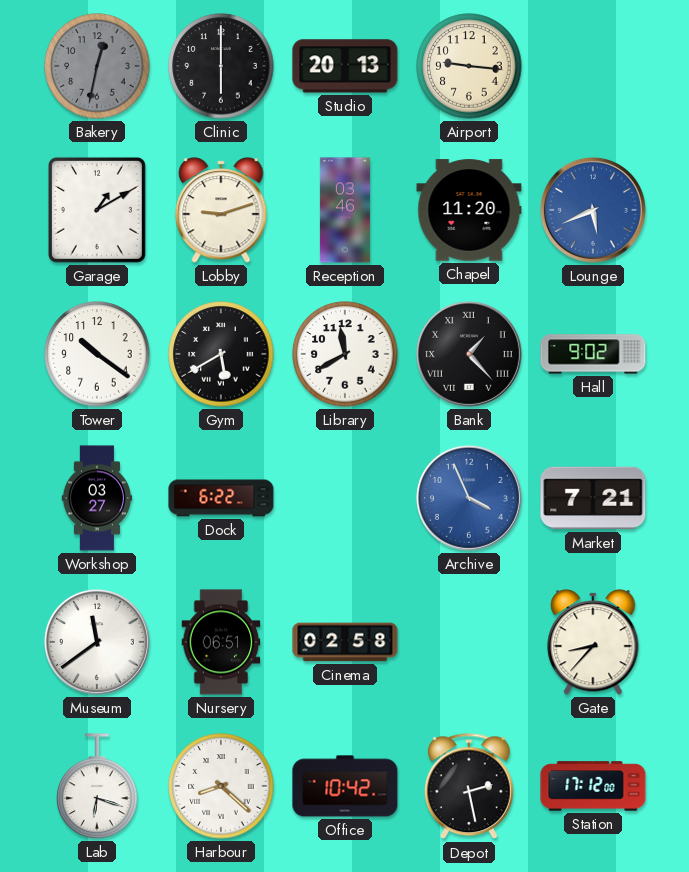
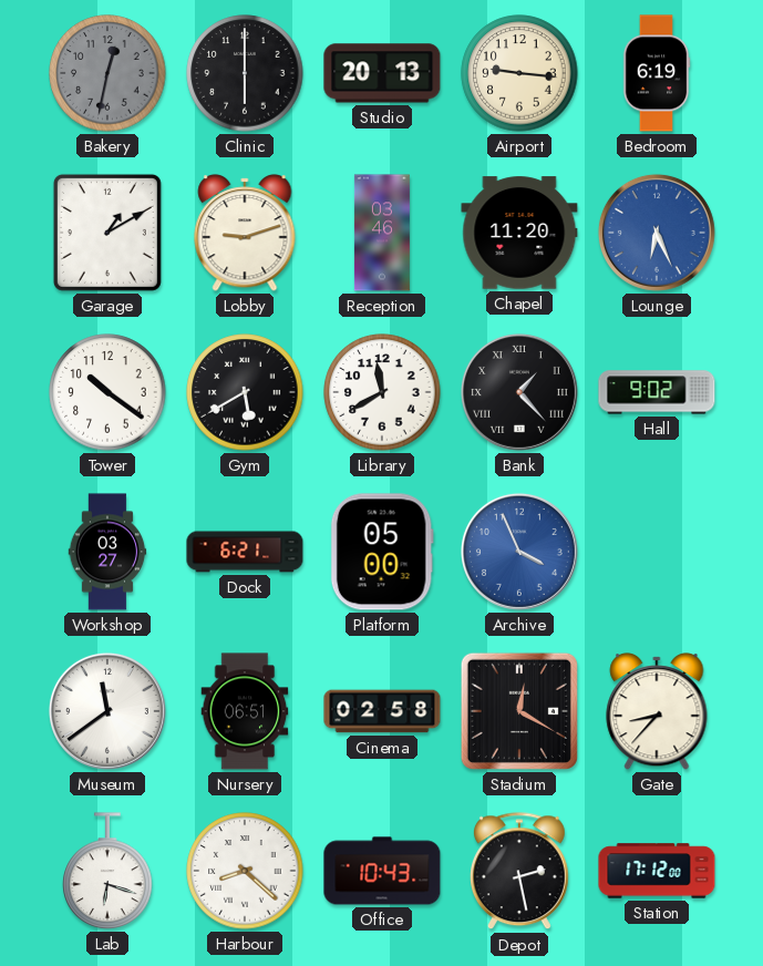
Bedroom: none -> 6:19 (657, 73)
Lounge: 5:41 -> 6:26 (657, 233)
Dock: 6:22 -> 6:21 (245, 552)
Platform: none -> 05:00 (382, 552)
Market: 7:21 -> none (593, 498)
Stadium: none -> 12:20 (519, 711)
Office: 10:42 -> 10:43 (382, 871)
